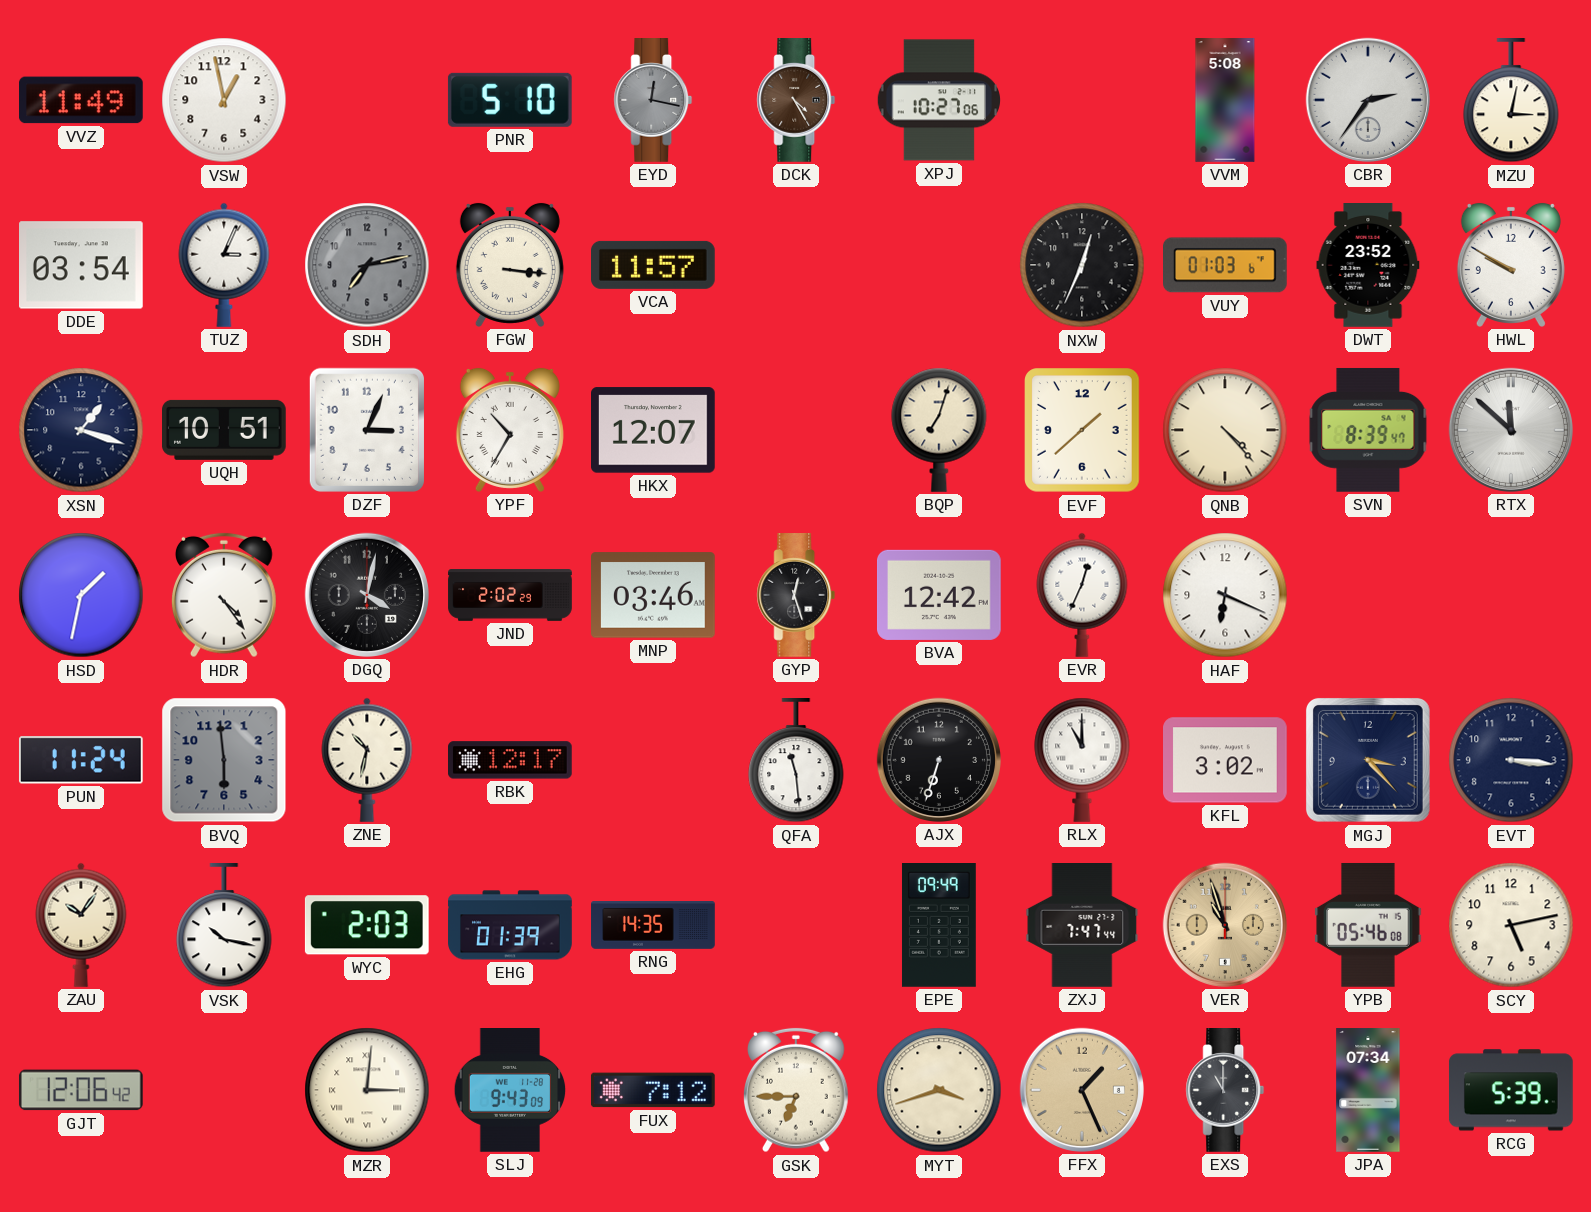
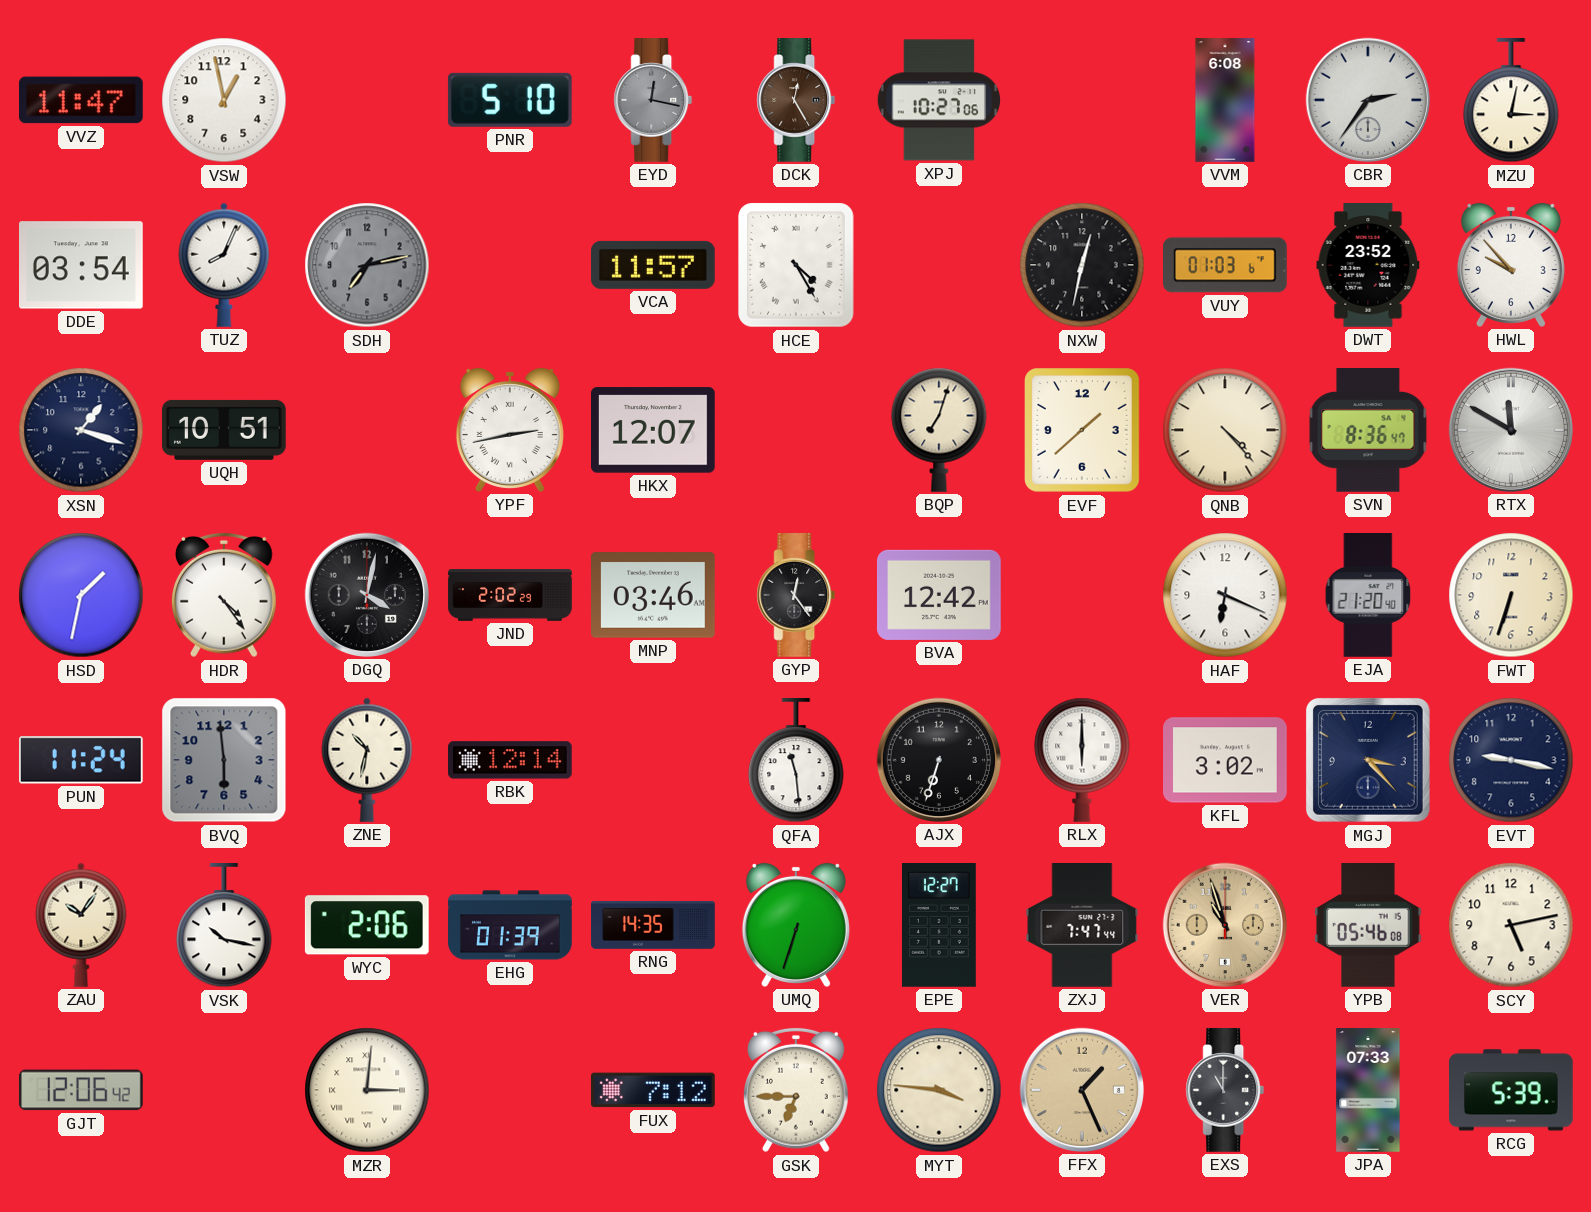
VVZ: 11:49 -> 11:47 (82, 100)
DCK: 4:25 -> 12:25 (796, 101)
VVM: 5:08 -> 6:08 (1225, 100)
TUZ: 3:04 -> 8:04 (224, 265)
FGW: 3:16 -> none (510, 265)
HCE: none -> 4:25 (796, 265)
NXW: 12:34 -> 12:32 (1082, 265)
HWL: 9:50 -> 9:53 (1511, 265)
DZF: 3:04 -> none (367, 430)
YPF: 10:35 -> 2:43 (510, 430)
SVN: 8:39 -> 8:36 (1368, 430)
RTX: 11:52 -> 11:50 (1511, 430)
GYP: 12:27 -> 12:24 (796, 596)
EVR: 12:34 -> none (1082, 595)
EJA: none -> 21:20 (1368, 596)
FWT: none -> 6:33 (1511, 595)
RBK: 12:17 -> 12:14 (511, 760)
RLX: 11:00 -> 6:00 (1082, 760)
EVT: 3:16 -> 9:17 (1511, 760)
WYC: 2:03 -> 2:06 (367, 925)
UMQ: none -> 6:33 (796, 925)
EPE: 09:49 -> 12:27 (939, 926)
SLJ: 9:43 -> none (510, 1091)
MYT: 3:42 -> 3:46 (939, 1090)
JPA: 07:34 -> 07:33 (1368, 1090)
